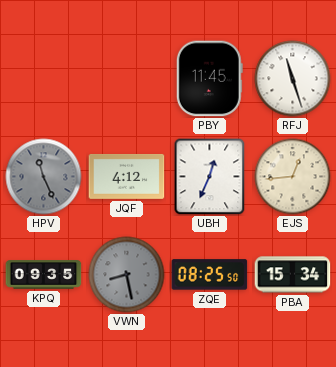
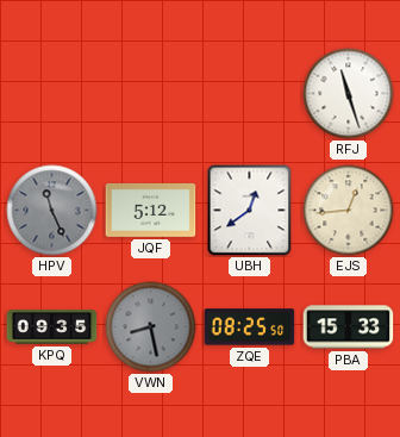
PBY: 11:45 -> none (209, 79)
JQF: 4:12 -> 5:12 (151, 211)
UBH: 12:34 -> 12:39 (250, 211)
PBA: 15:34 -> 15:33 (349, 327)
